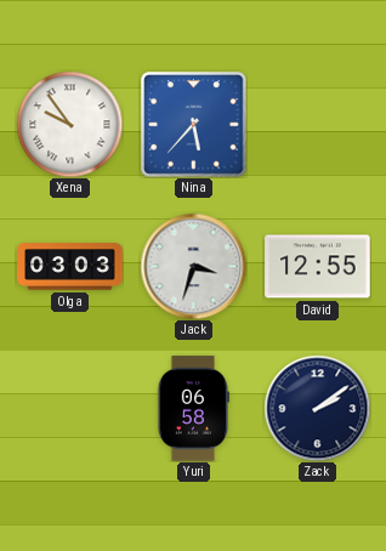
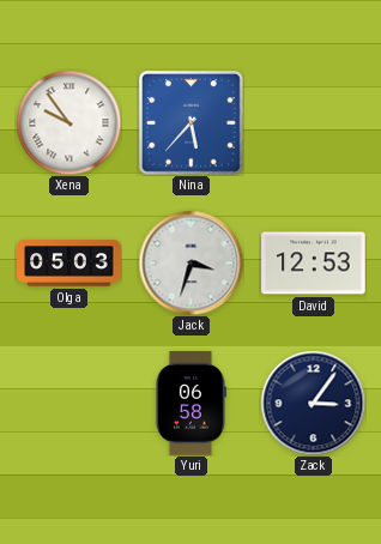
Olga: 03:03 -> 05:03 (69, 264)
David: 12:55 -> 12:53 (314, 264)
Zack: 2:09 -> 3:06 (313, 403)
